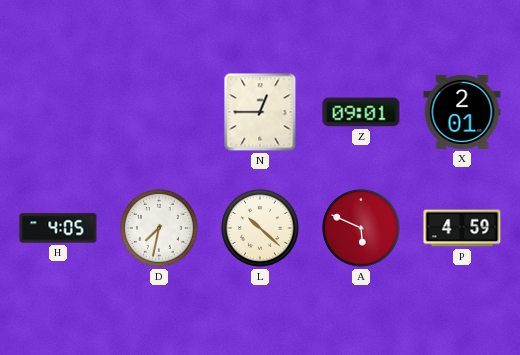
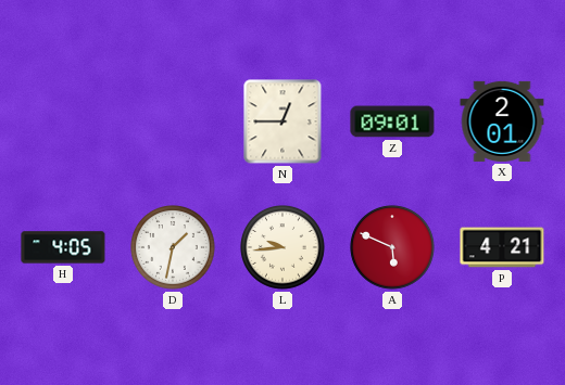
D: 7:32 -> 1:32 (174, 248)
L: 10:22 -> 9:44 (284, 248)
P: 4:59 -> 4:21 (502, 247)
